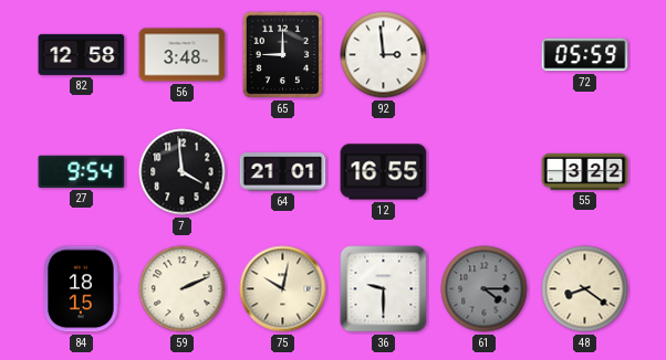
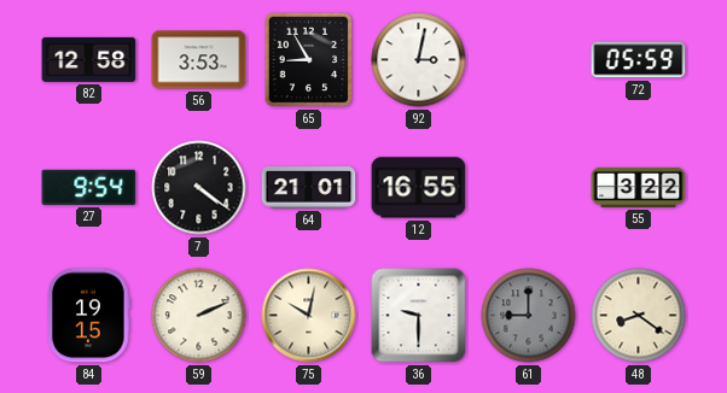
56: 3:48 -> 3:53 (199, 60)
65: 9:00 -> 8:55 (309, 60)
92: 2:59 -> 3:02 (419, 60)
7: 3:59 -> 4:21 (199, 188)
84: 18:15 -> 19:15 (89, 316)
61: 4:15 -> 9:00 (529, 316)
